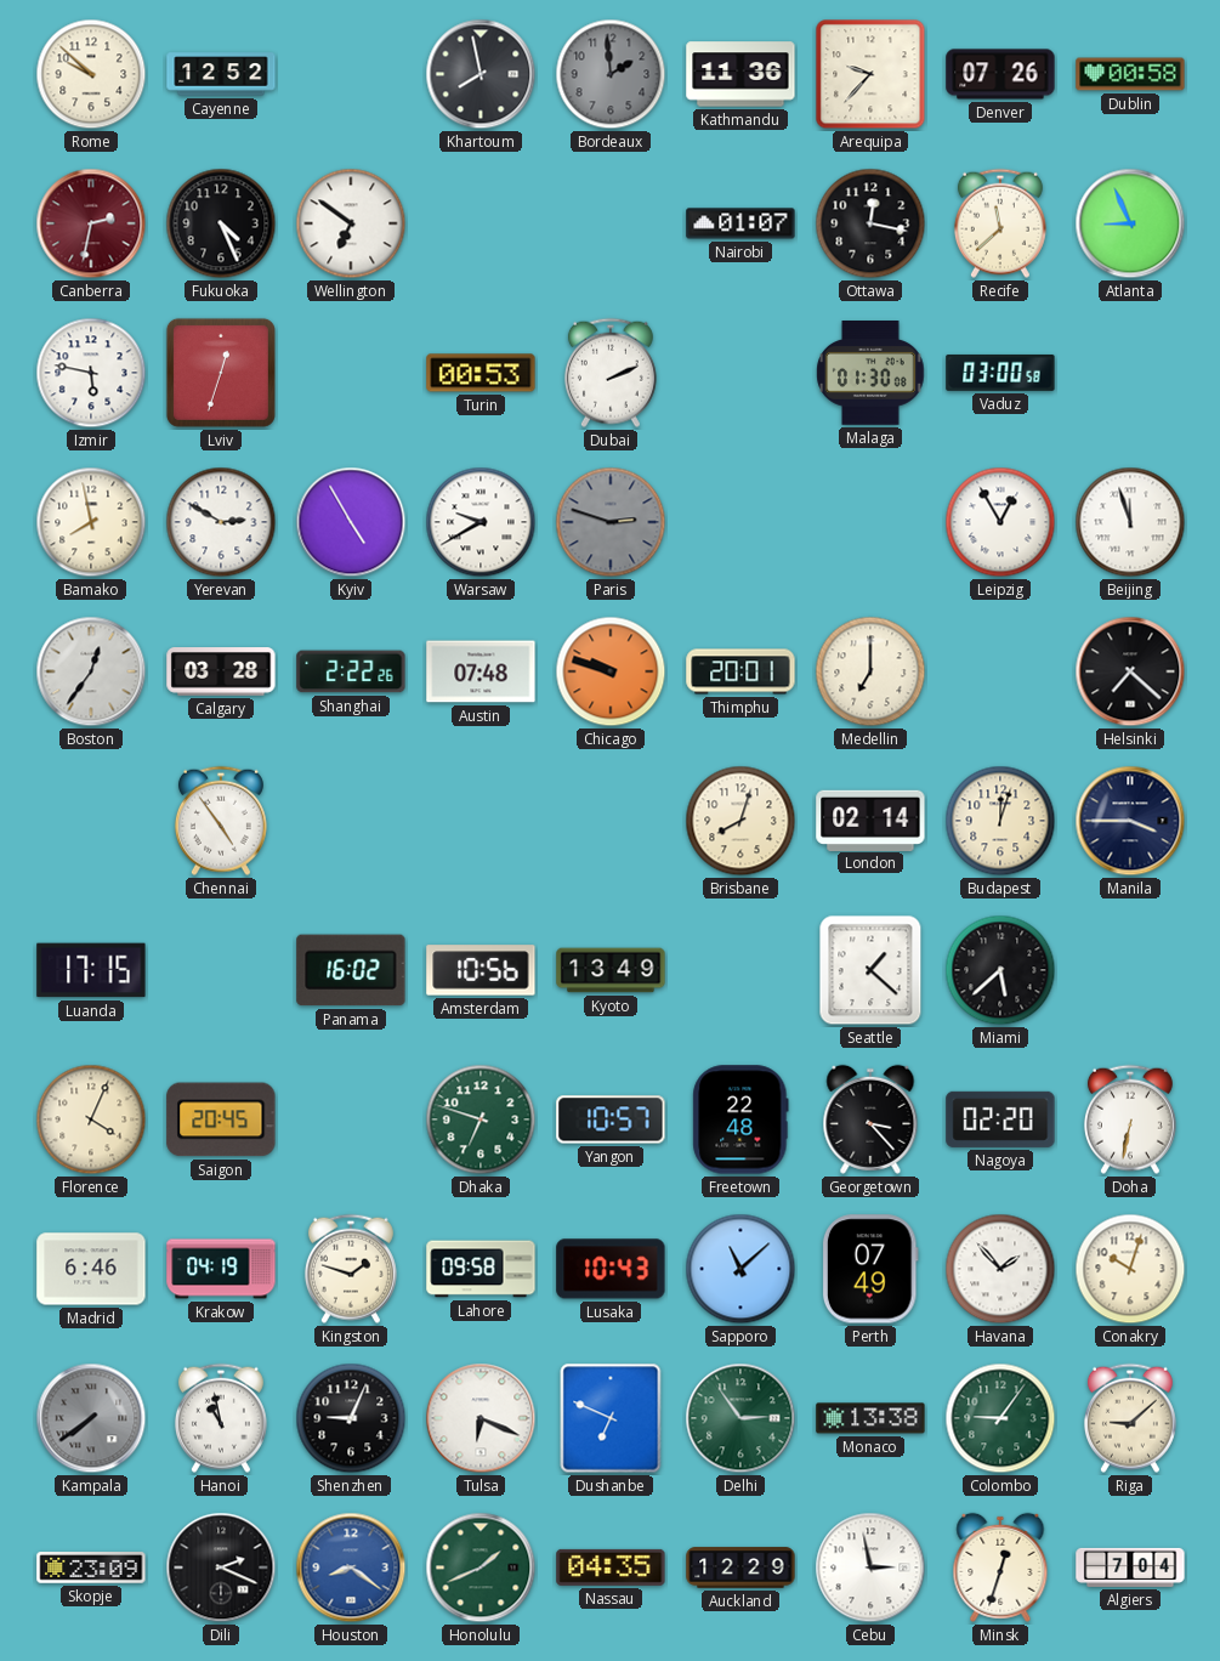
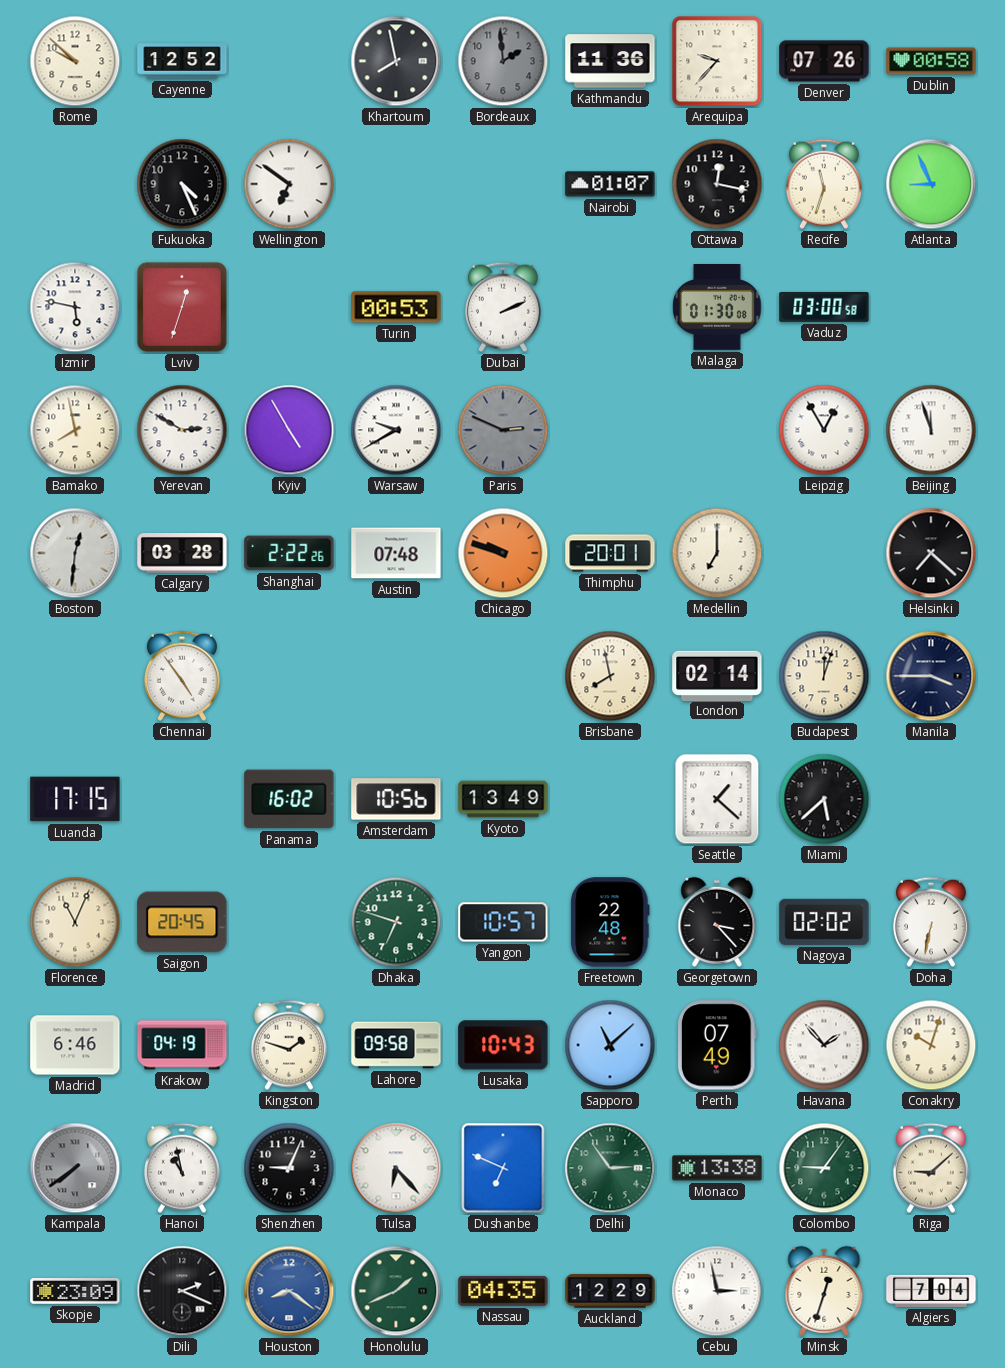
Canberra: 2:32 -> none (91, 223)
Recife: 11:38 -> 11:33 (824, 184)
Paris: 2:48 -> 2:49 (503, 430)
Boston: 12:36 -> 12:31 (75, 553)
Brisbane: 8:03 -> 7:58 (610, 676)
Florence: 4:04 -> 11:04 (75, 922)
Nagoya: 02:20 -> 02:02 (824, 922)
Tulsa: 6:19 -> 6:23 (396, 1168)
